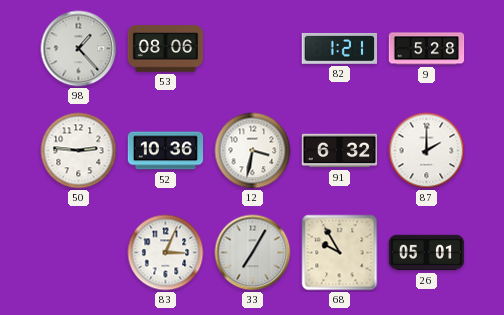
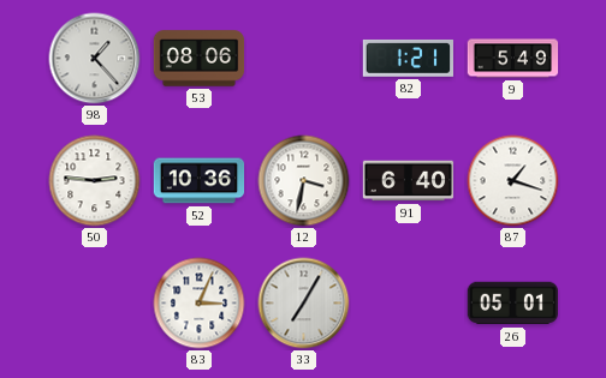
9: 5:28 -> 5:49 (513, 59)
91: 6:32 -> 6:40 (409, 181)
87: 2:00 -> 1:18 (513, 181)
68: 9:55 -> none (340, 253)
